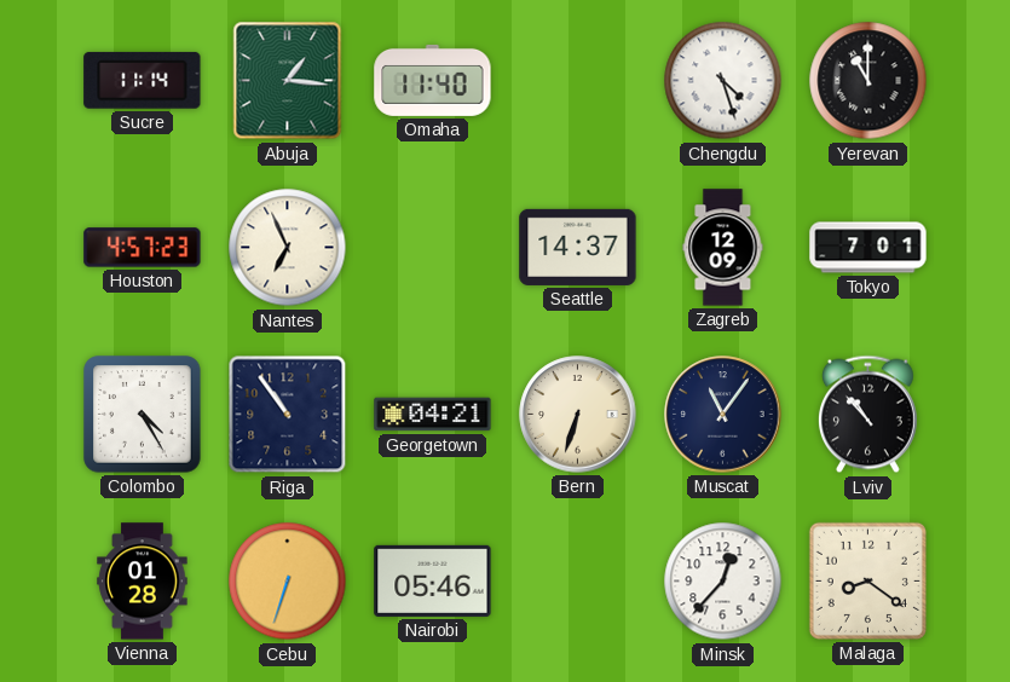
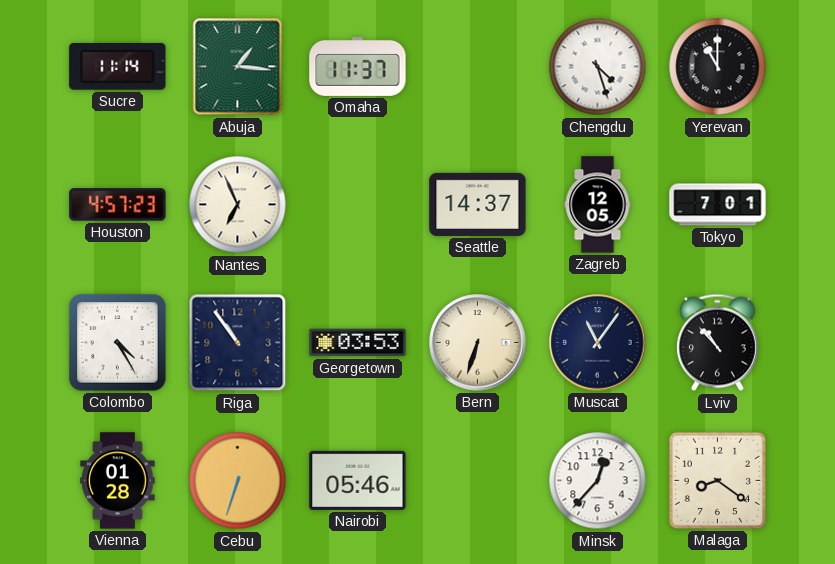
Omaha: 11:40 -> 11:37 (358, 66)
Zagreb: 12:09 -> 12:05 (598, 205)
Georgetown: 04:21 -> 03:53 (358, 343)
